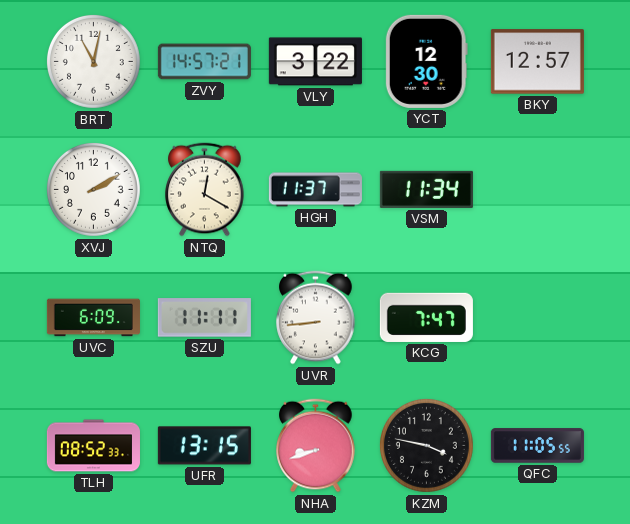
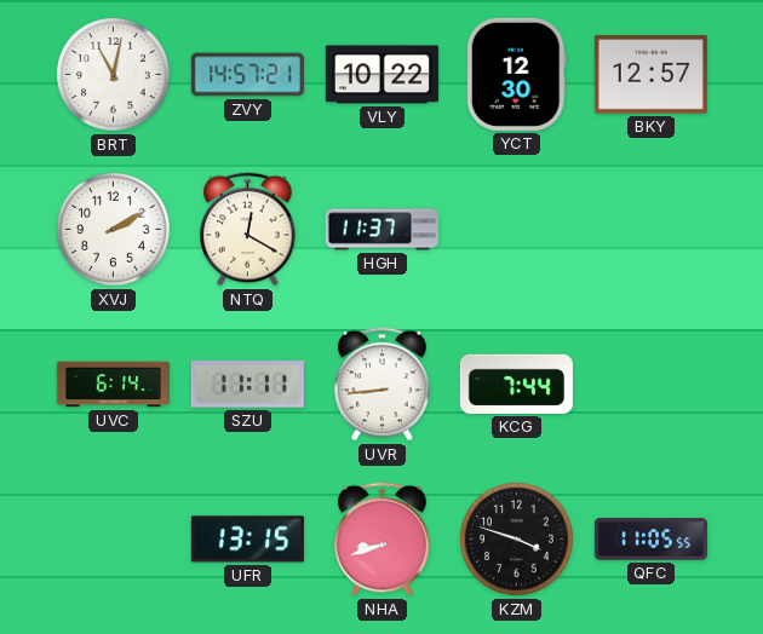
VLY: 3:22 -> 10:22 (381, 75)
VSM: 11:34 -> none (426, 189)
UVC: 6:09 -> 6:14 (113, 385)
KCG: 7:47 -> 7:44 (516, 384)
TLH: 08:52 -> none (93, 446)
KZM: 3:47 -> 3:48 (516, 538)
